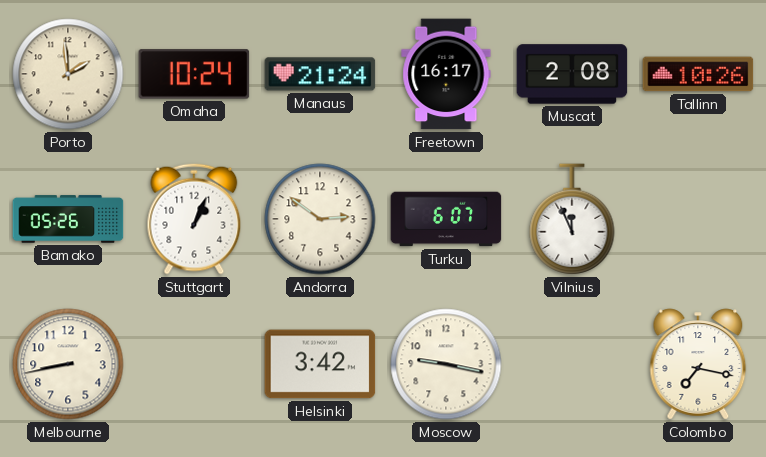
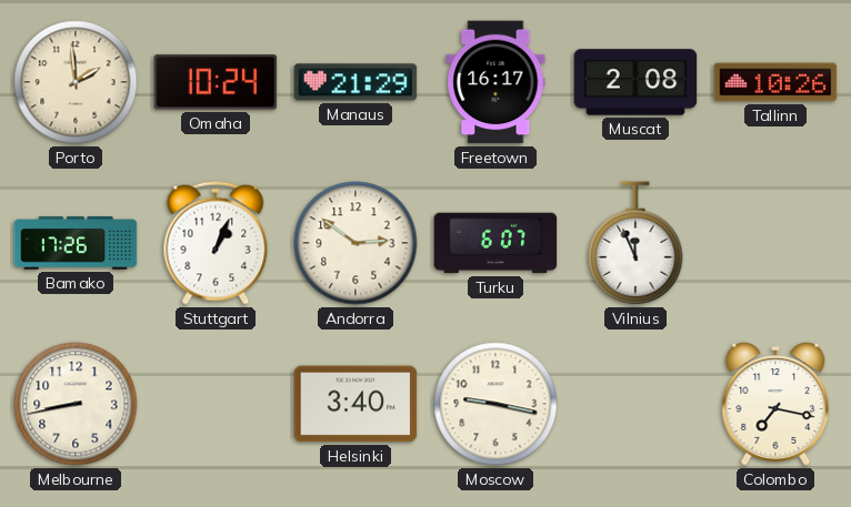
Manaus: 21:24 -> 21:29 (356, 82)
Bamako: 05:26 -> 17:26 (76, 243)
Helsinki: 3:42 -> 3:40 (356, 404)
